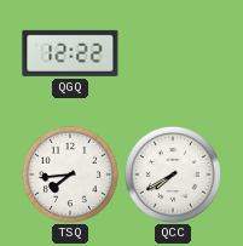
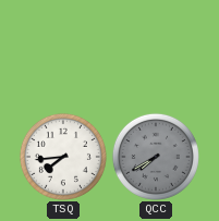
QGQ: 12:22 -> none (70, 53)
QCC dial: white -> grey (156, 157)
